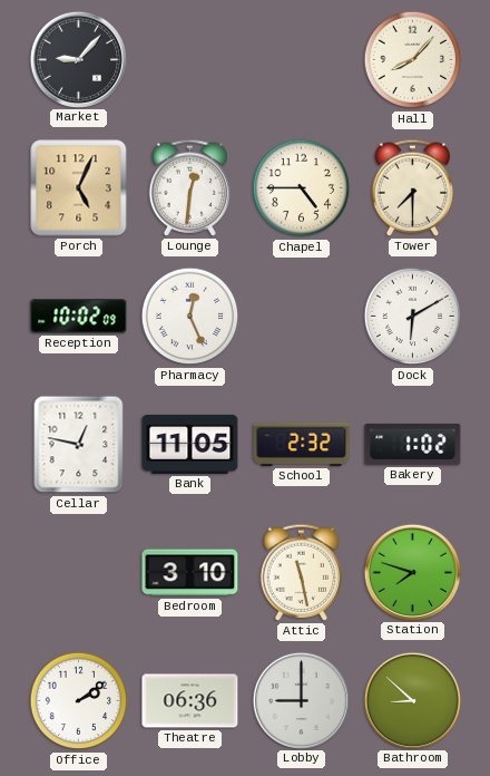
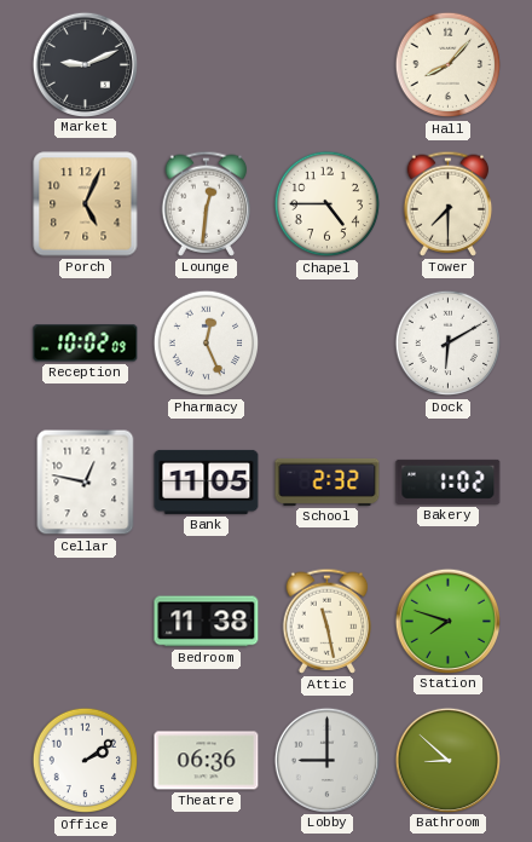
Market: 9:07 -> 9:11 (85, 64)
Bedroom: 3:10 -> 11:38 (207, 622)
